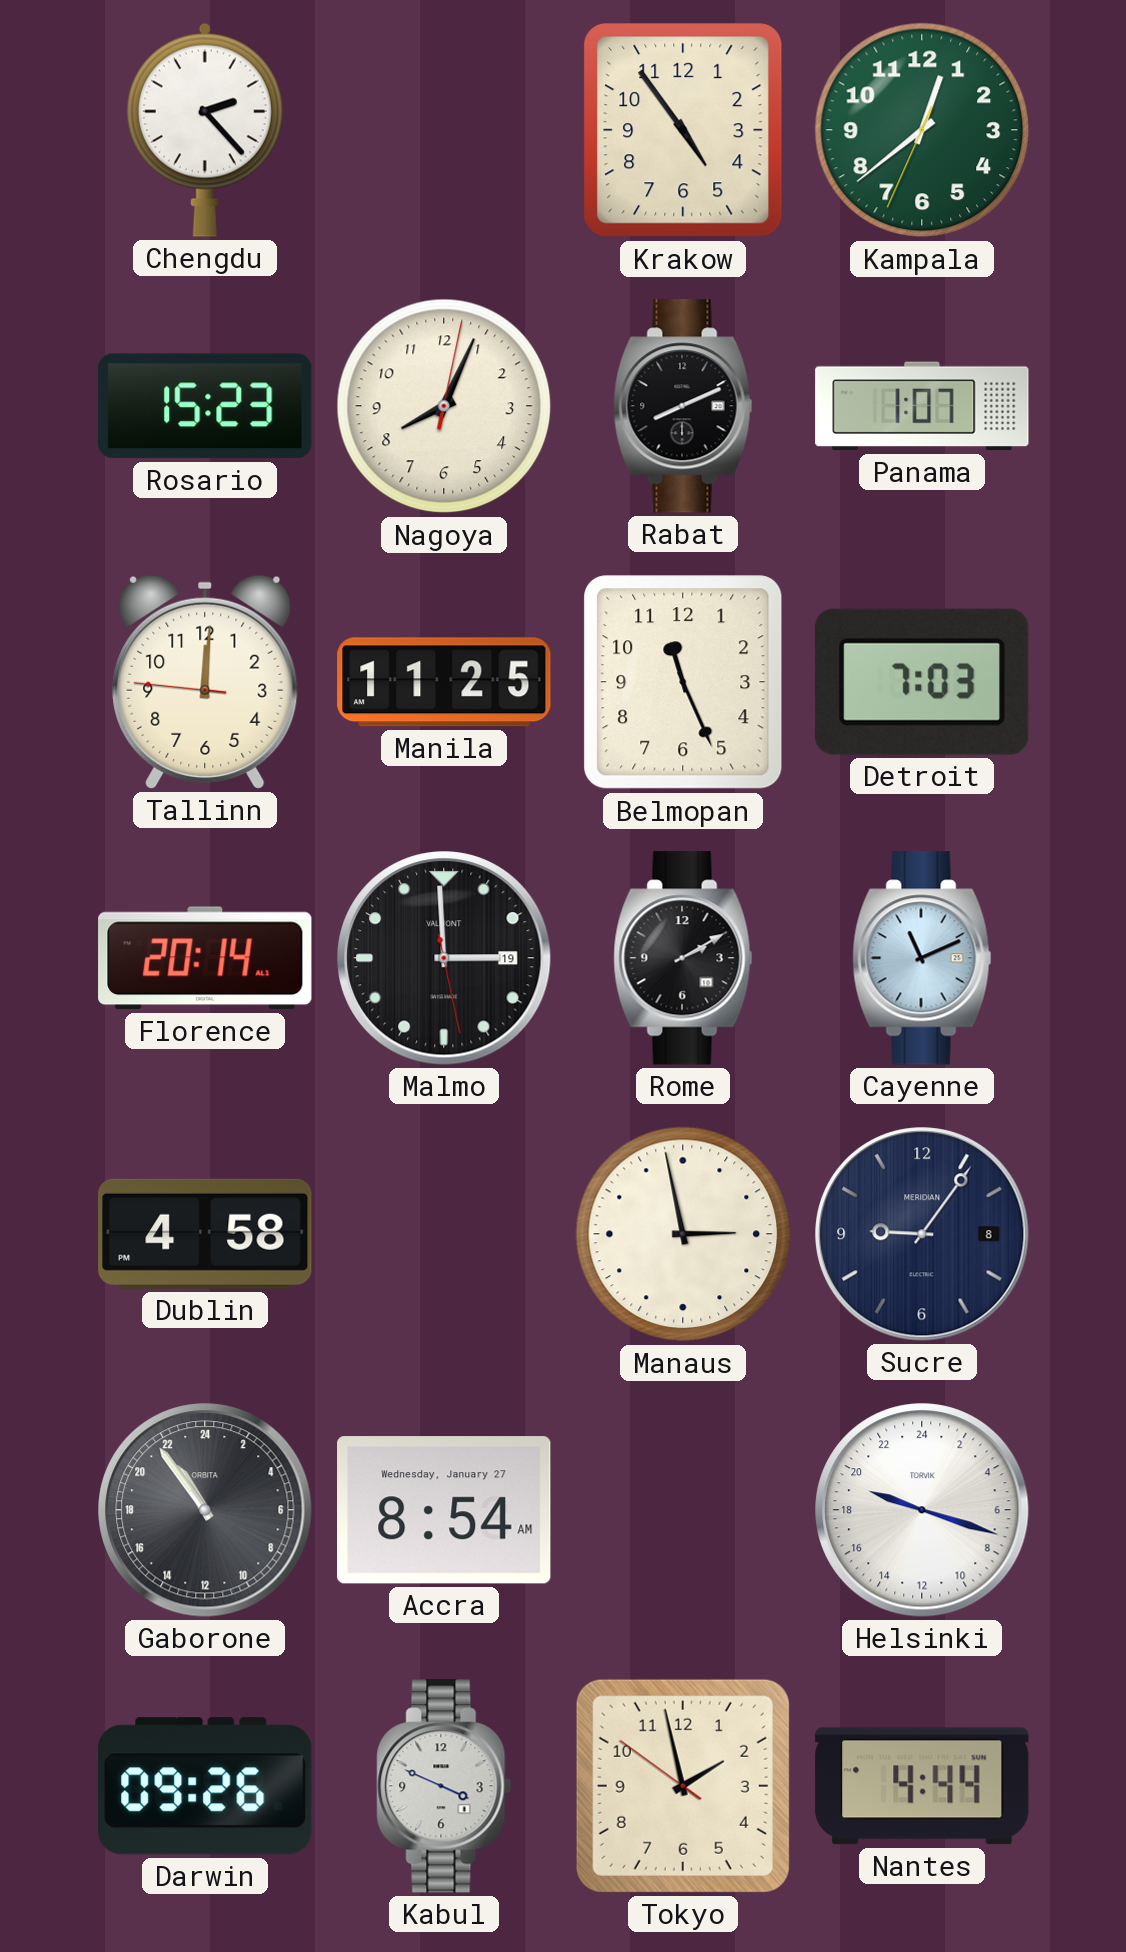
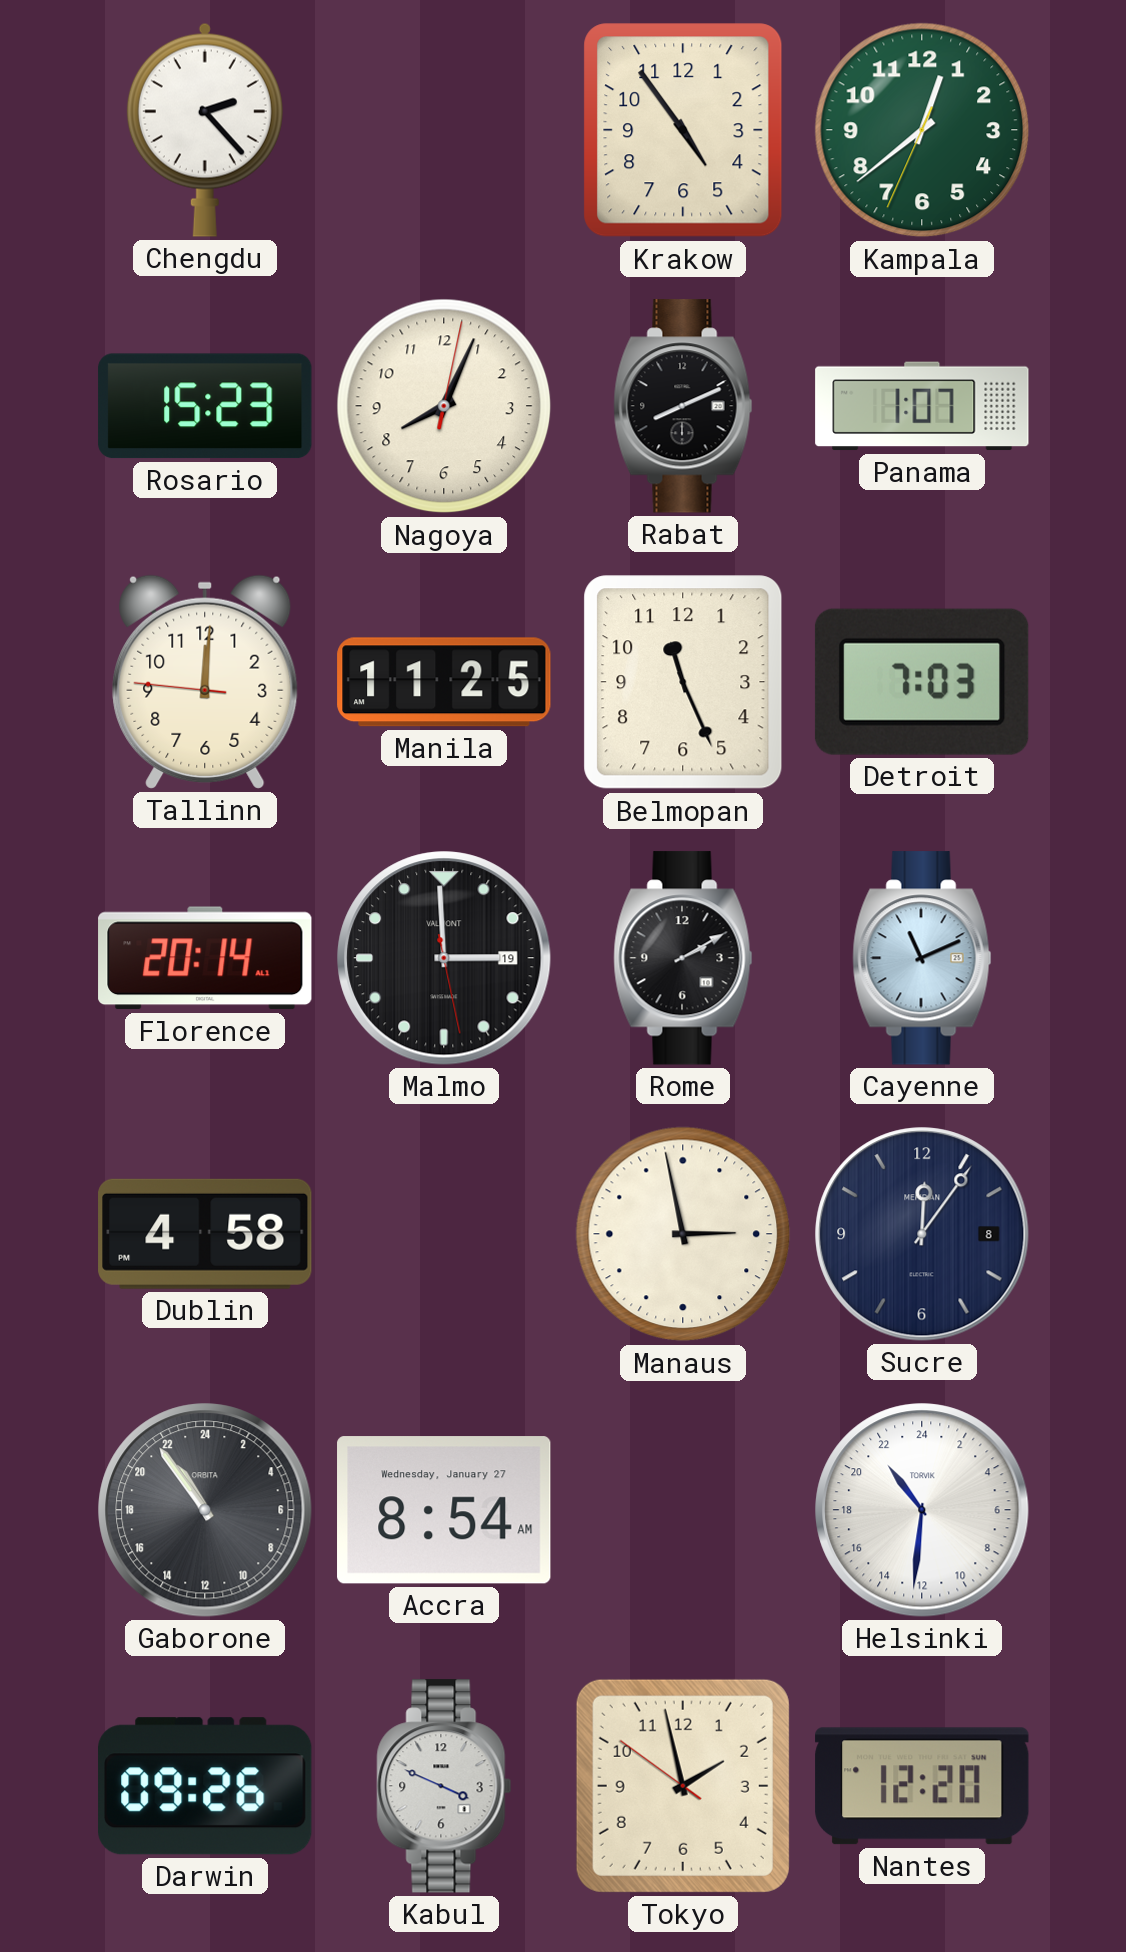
Sucre: 9:06 -> 12:06 (922, 1234)
Helsinki: 19:18 -> 21:31 (922, 1510)
Nantes: 4:44 -> 12:20 (922, 1786)
